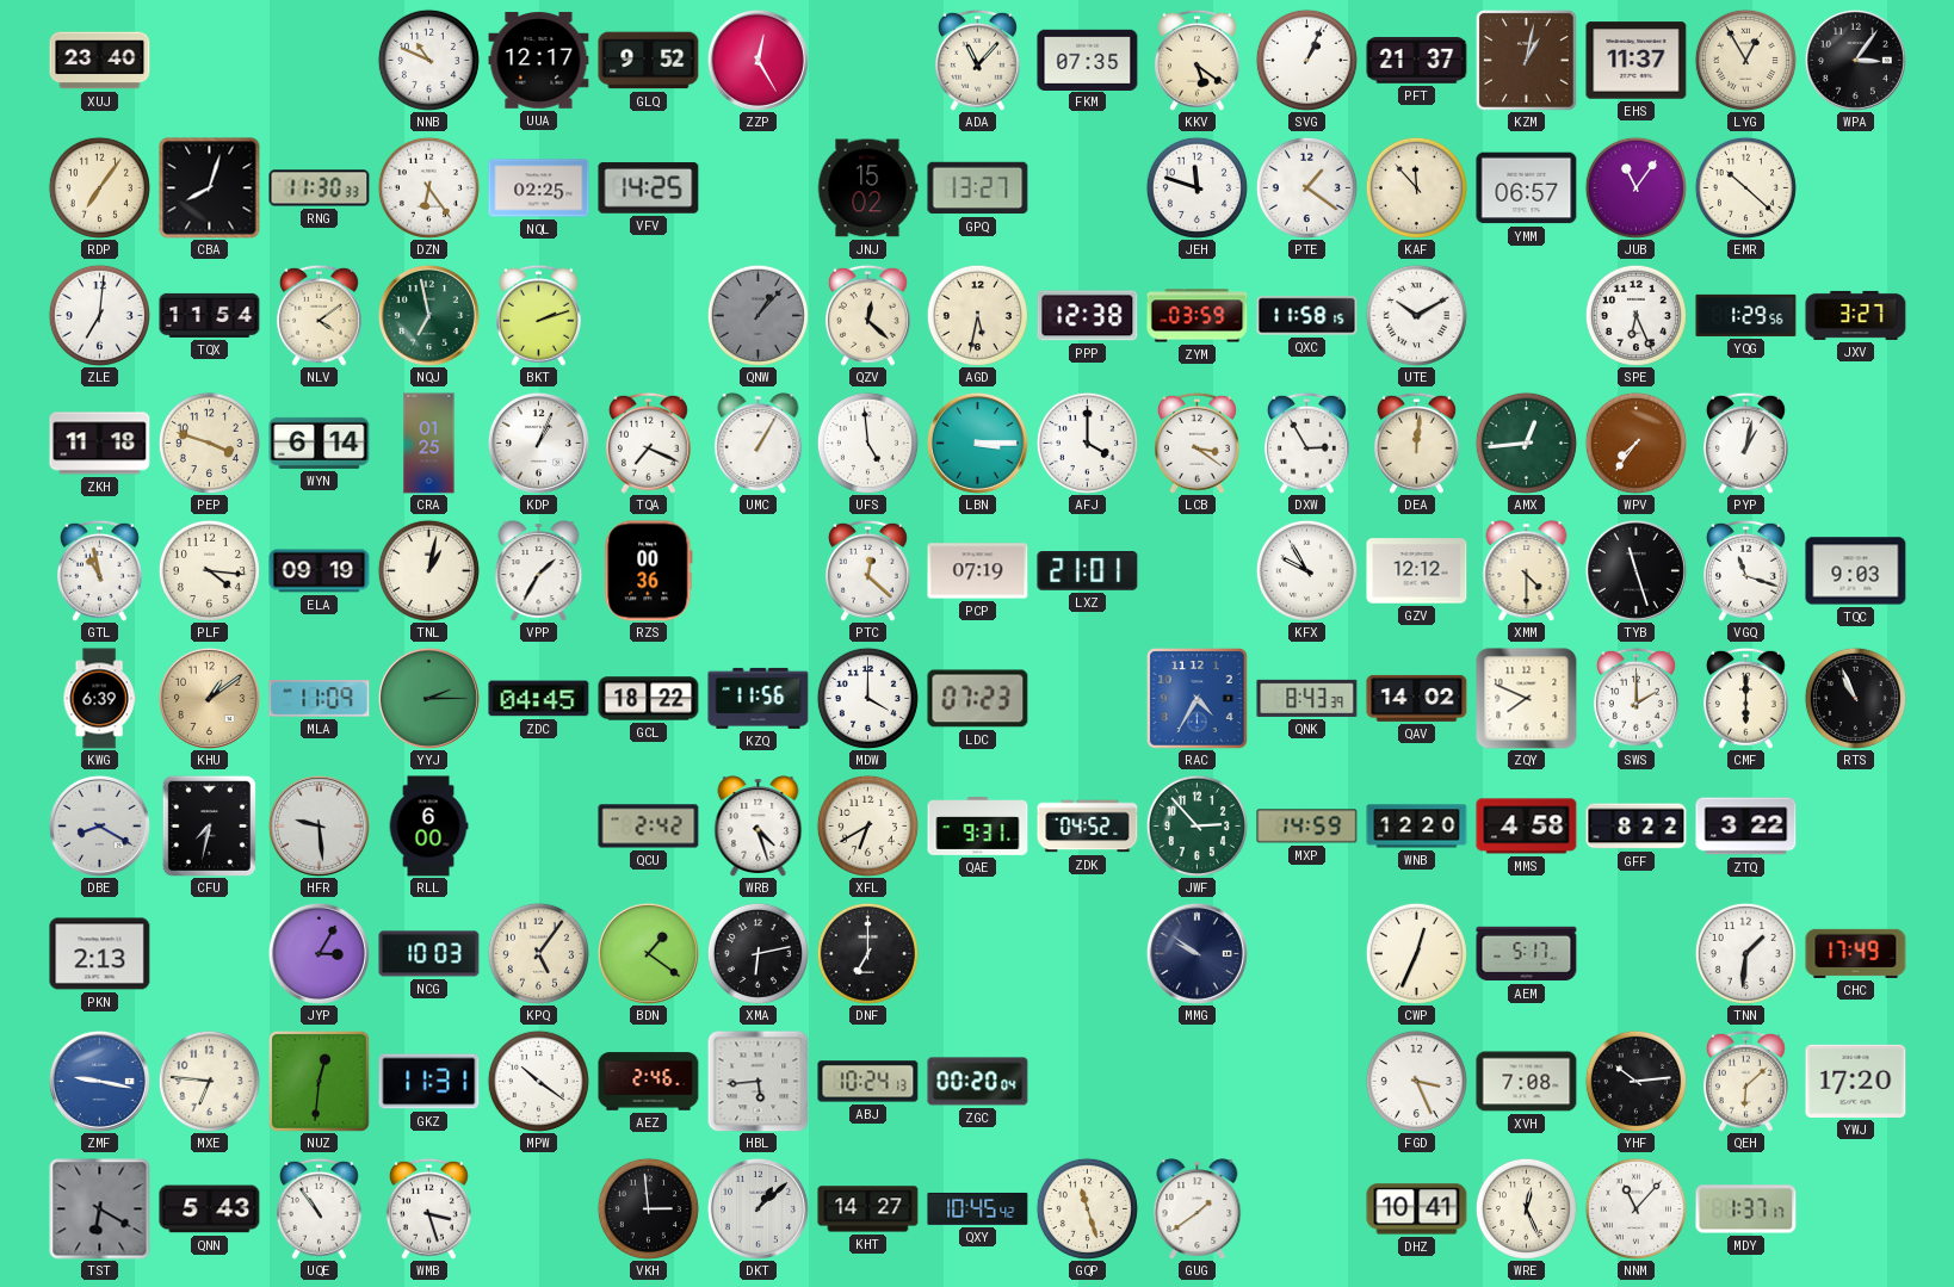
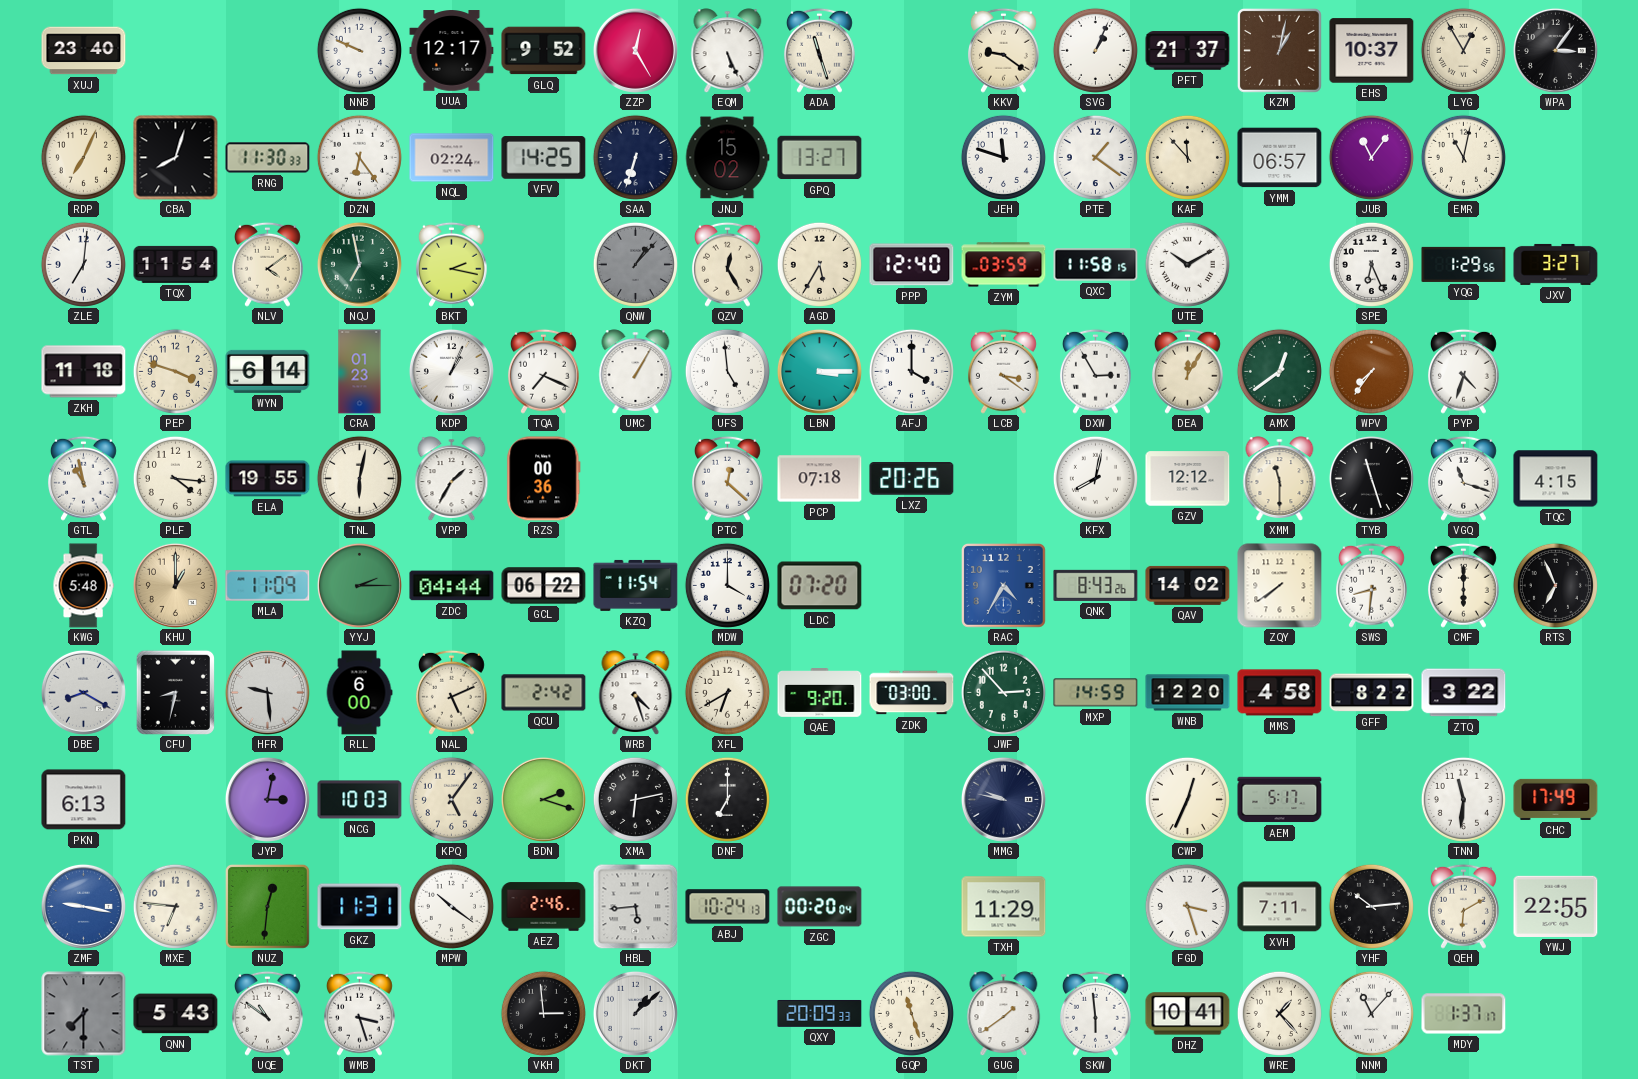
NNB: 10:49 -> 9:49 (359, 50)
EQM: none -> 5:26 (728, 50)
ADA: 11:07 -> 11:27 (819, 50)
FKM: 07:35 -> none (1088, 60)
KKV: 5:21 -> 9:21 (1003, 50)
EHS: 11:37 -> 10:37 (1372, 51)
RDP: 7:06 -> 7:04 (83, 157)
NQL: 02:25 -> 02:24 (452, 158)
SAA: none -> 6:33 (635, 157)
EMR: 10:22 -> 11:02 (1463, 157)
BKT: 2:12 -> 2:17 (451, 264)
QZV: 12:22 -> 12:25 (727, 264)
AGD: 5:32 -> 5:35 (819, 264)
PPP: 12:38 -> 12:40 (912, 265)
CRA: 01:25 -> 01:23 (360, 372)
DEA: 12:01 -> 12:05 (1187, 371)
AMX: 12:44 -> 12:39 (1279, 371)
PYP: 1:02 -> 4:33 (1463, 371)
ELA: 09:19 -> 19:55 (268, 479)
TNL: 1:02 -> 6:02 (359, 478)
PCP: 07:19 -> 07:18 (820, 479)
LXZ: 21:01 -> 20:26 (912, 479)
KFX: 9:55 -> 8:02 (1095, 478)
XMM: 4:30 -> 11:30 (1280, 478)
TQC: 9:03 -> 4:15 (1556, 479)
KWG: 6:39 -> 5:48 (83, 586)
KHU: 1:09 -> 1:00 (175, 585)
ZDC: 04:45 -> 04:44 (452, 586)
GCL: 18:22 -> 06:22 (544, 586)
KZQ: 11:56 -> 11:54 (636, 585)
LDC: 07:23 -> 07:20 (820, 586)
QNK: 8:43:39 -> 8:43:26 (1096, 585)
ZQY: 7:49 -> 7:39 (1280, 586)
SWS: 2:00 -> 8:31 (1371, 585)
RTS: 10:56 -> 6:56 (1555, 585)
CFU: 7:32 -> 8:32 (175, 692)
NAL: none -> 5:11 (451, 692)
QAE: 9:31 -> 9:20 (820, 693)
ZDK: 04:52 -> 03:00 (912, 693)
PKN: 2:13 -> 6:13 (84, 800)
JYP: 3:05 -> 3:02 (267, 799)
BDN: 1:21 -> 2:18 (543, 799)
MMG: 9:51 -> 9:47 (1003, 799)
TNN: 1:31 -> 11:31 (1463, 799)
TXH: none -> 11:29 (1004, 907)
FGD: 3:26 -> 3:27 (1187, 906)
XVH: 7:08 -> 7:11 (1280, 907)
QEH: 6:08 -> 6:10 (1463, 906)
YWJ: 17:20 -> 22:55 (1556, 906)
TST: 6:20 -> 7:30 (84, 1014)
UQE: 10:54 -> 10:51 (267, 1013)
KHT: 14:27 -> none (868, 1209)
QXY: 10:45 -> 20:09 (820, 1013)
SKW: none -> 5:59 (1095, 1013)
WRE: 12:26 -> 1:23 (1279, 1013)
